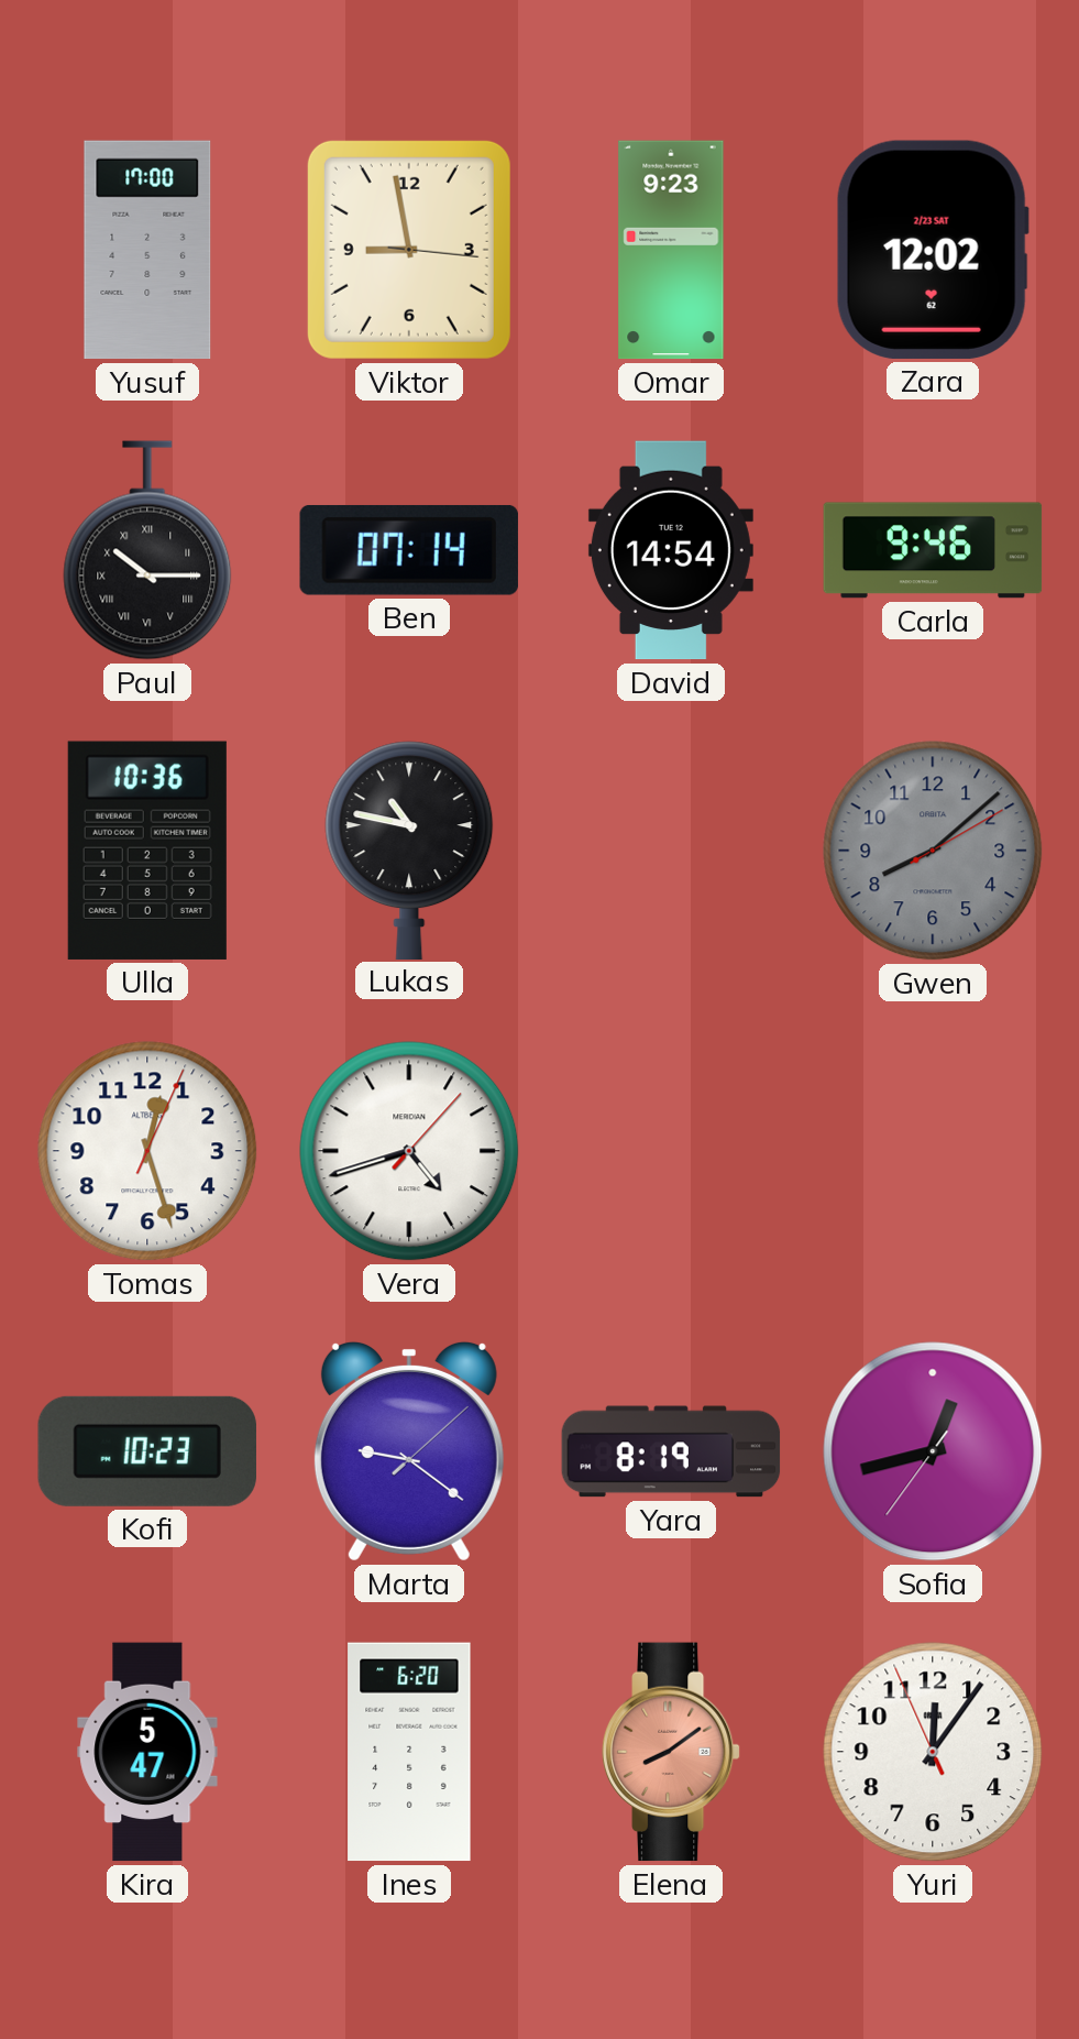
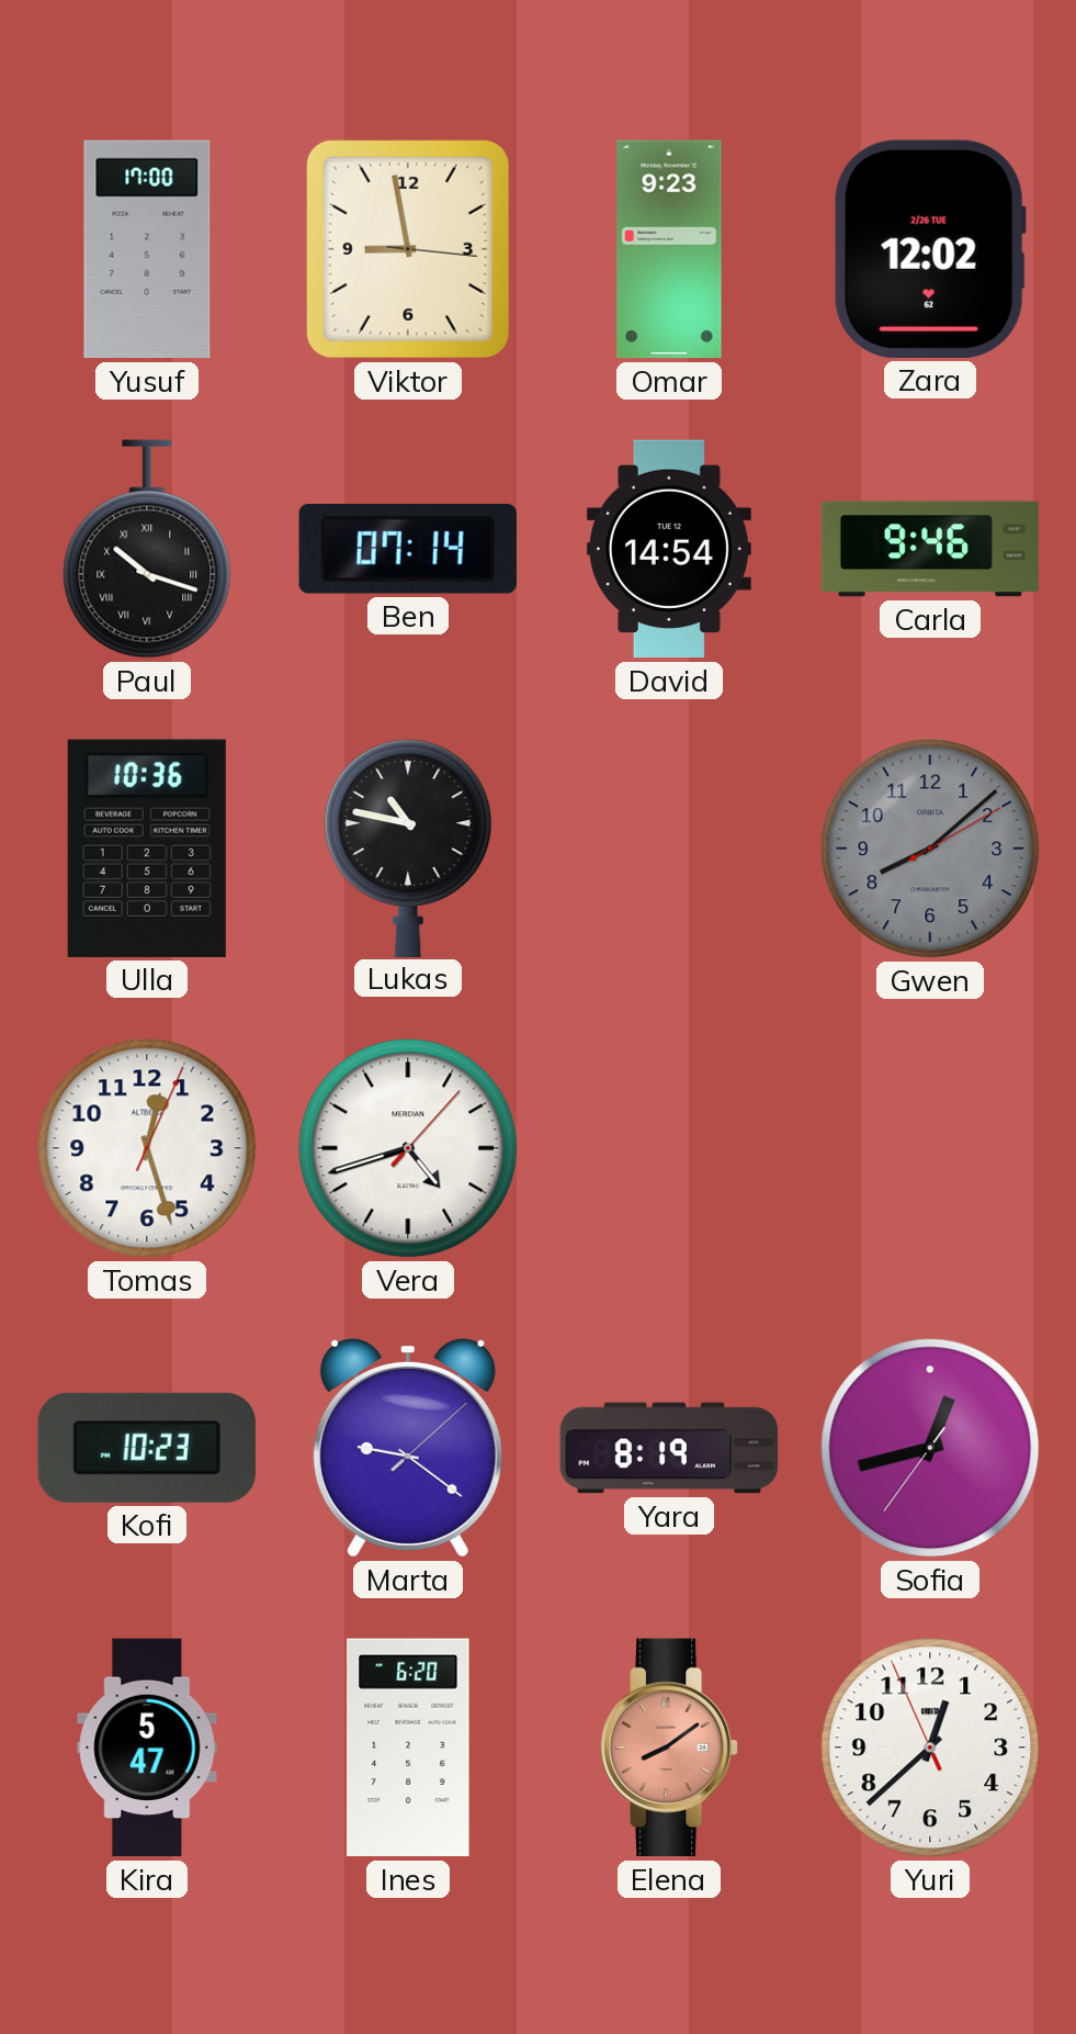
Zara date: 2/23 SAT -> 2/26 TUE (930, 249)
Paul: 10:15 -> 10:18 (147, 549)
Yuri: 12:05 -> 12:37 (930, 1748)
